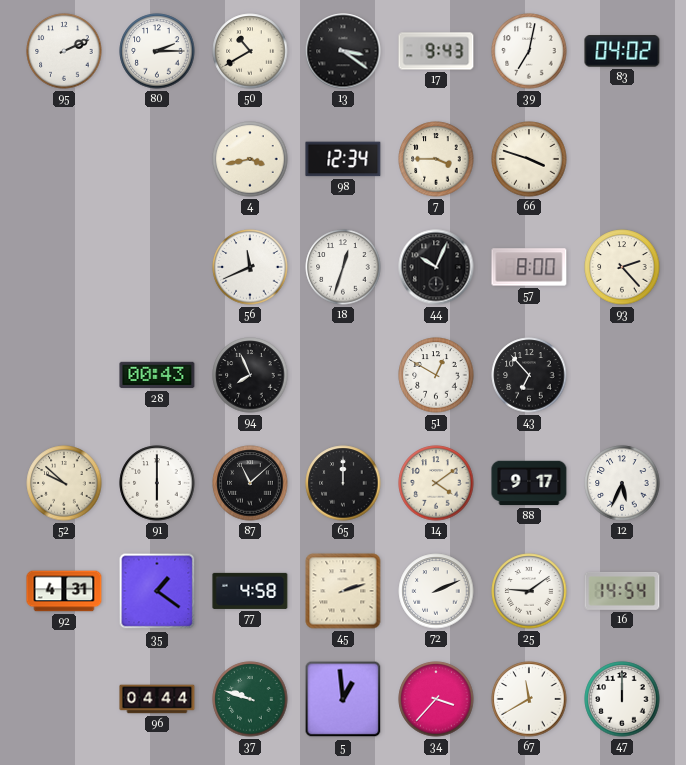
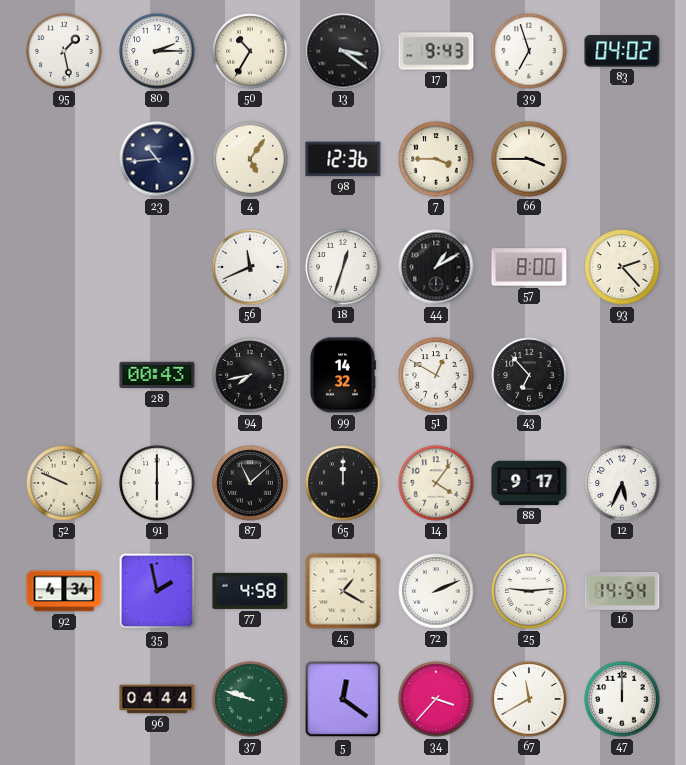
95: 2:11 -> 1:28 (64, 51)
50: 10:40 -> 10:35 (250, 51)
39: 7:02 -> 6:57 (529, 51)
23: none -> 10:44 (157, 159)
4: 3:43 -> 5:06 (250, 159)
98: 12:34 -> 12:36 (343, 159)
66: 3:48 -> 3:45 (529, 159)
44: 10:04 -> 1:10 (436, 267)
94: 7:56 -> 7:43 (250, 375)
99: none -> 14:32 (342, 375)
52: 9:52 -> 9:49 (64, 483)
14: 4:09 -> 4:06 (436, 483)
92: 4:31 -> 4:34 (64, 591)
35: 1:21 -> 1:58 (157, 591)
45: 2:12 -> 1:20 (343, 591)
25: 9:09 -> 9:14 (529, 591)
5: 12:59 -> 12:21 (343, 699)
